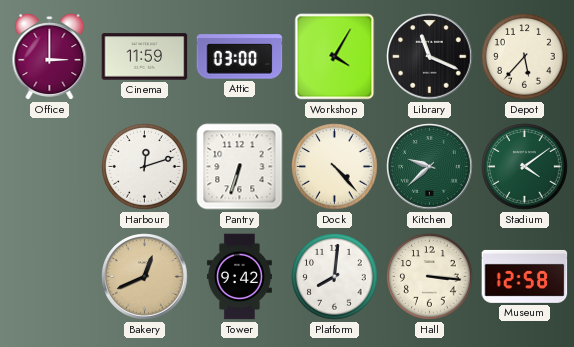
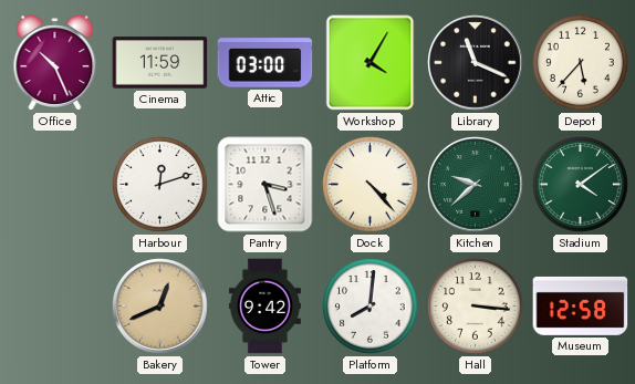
Office: 3:00 -> 10:26 (55, 63)
Pantry: 6:33 -> 3:27 (266, 185)
